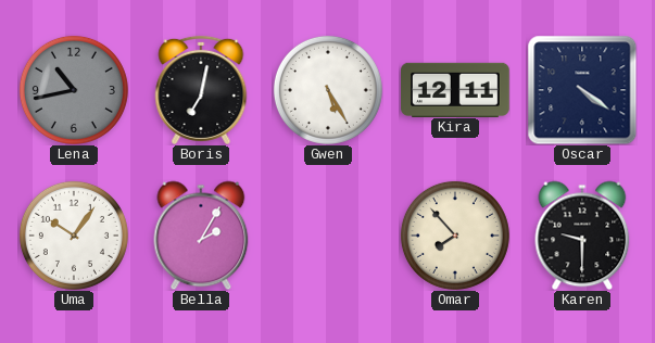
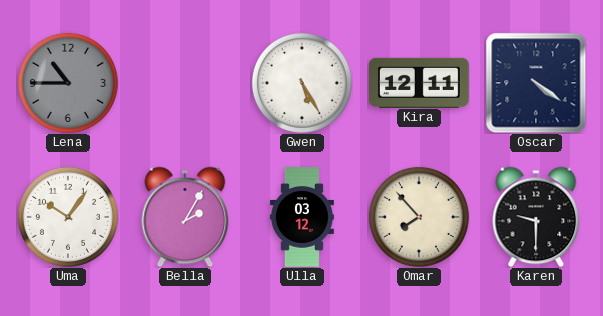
Lena: 10:43 -> 10:45 (68, 83)
Boris: 7:02 -> none (201, 90)
Ulla: none -> 03:12 (302, 217)
